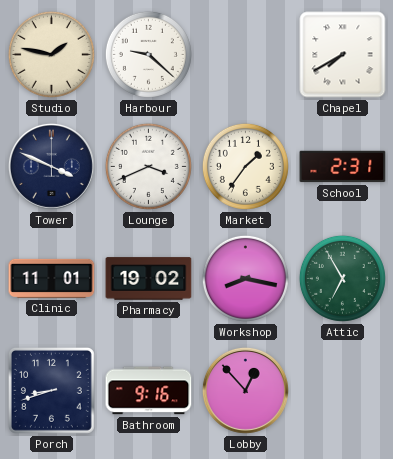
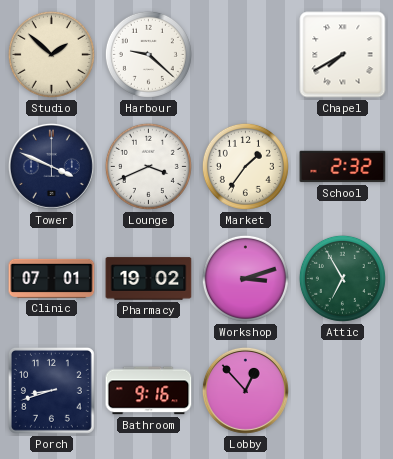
Studio: 1:47 -> 1:52 (51, 54)
School: 2:31 -> 2:32 (343, 167)
Clinic: 11:01 -> 07:01 (52, 278)
Workshop: 8:17 -> 3:12 (245, 278)
